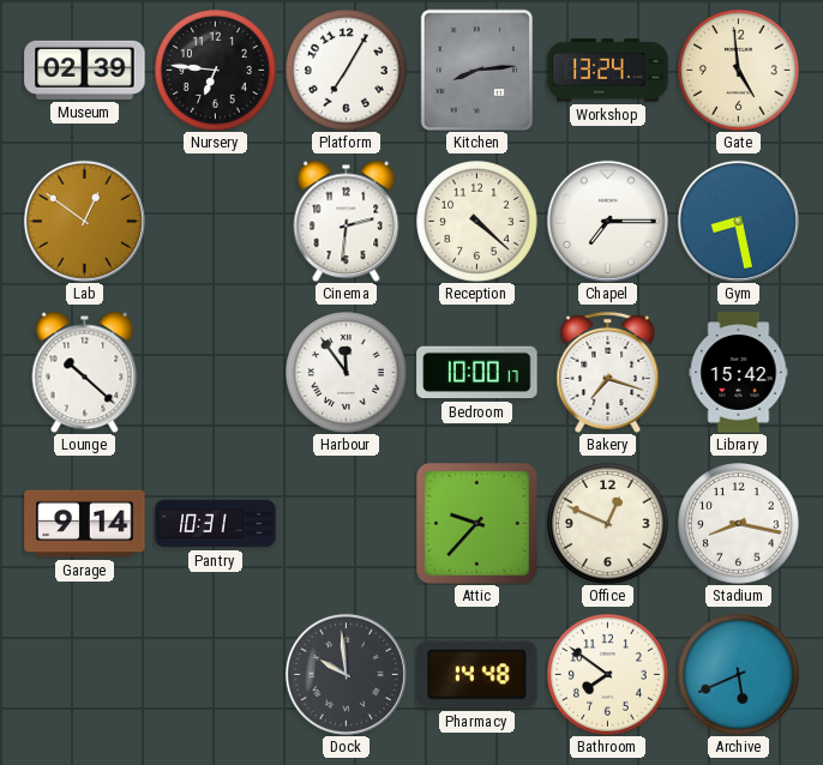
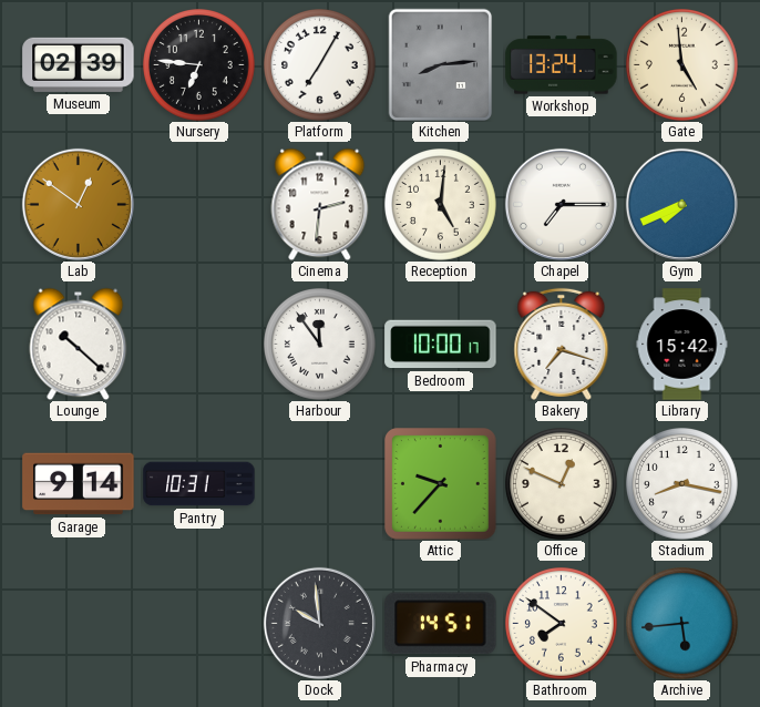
Reception: 4:22 -> 5:01 (441, 205)
Gym: 8:28 -> 7:41 (681, 204)
Pharmacy: 14:48 -> 14:51 (441, 624)
Archive: 5:41 -> 5:44 (682, 624)
